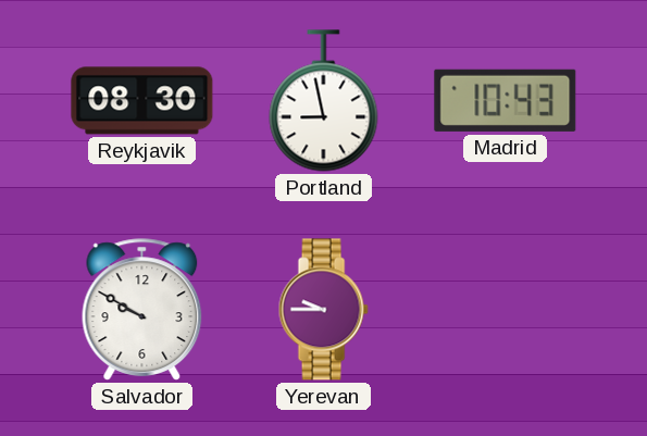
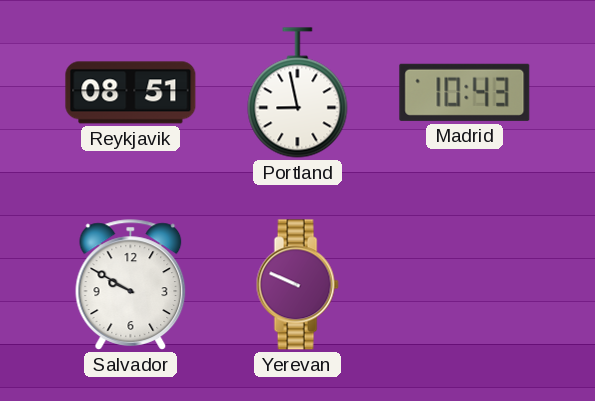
Reykjavik: 08:30 -> 08:51 (131, 93)
Yerevan: 9:45 -> 9:49 (297, 285)
